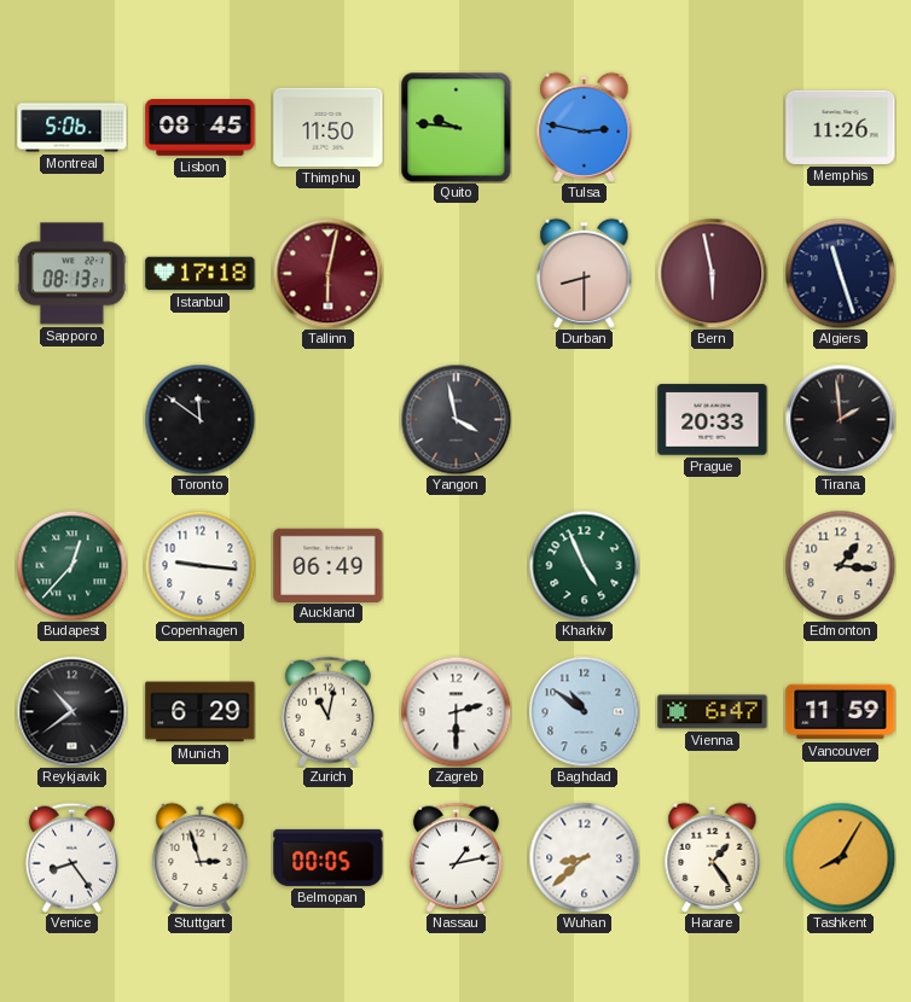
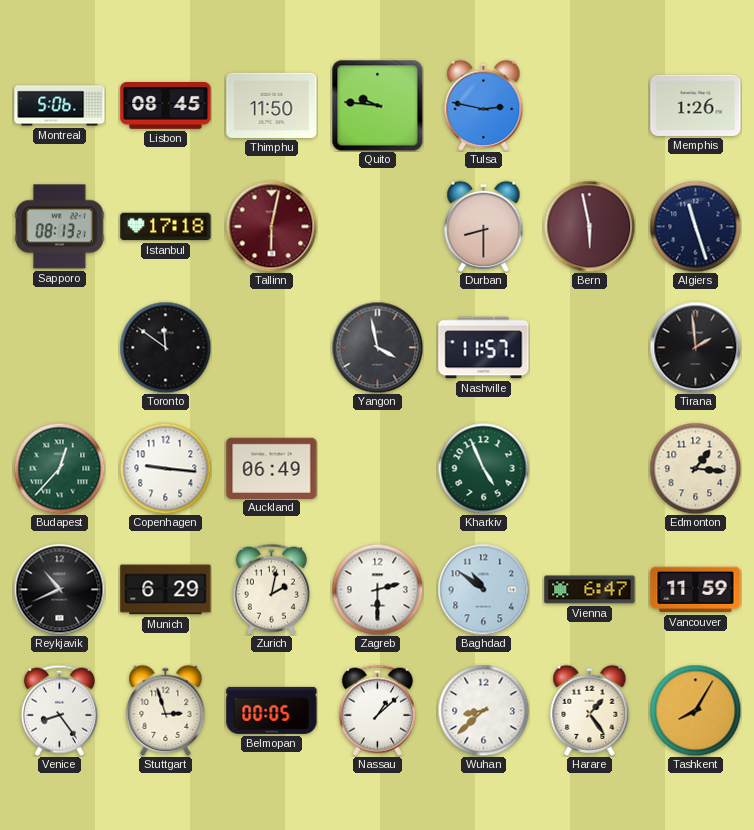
Memphis: 11:26 -> 1:26 (696, 105)
Nashville: none -> 11:57 (484, 348)
Prague: 20:33 -> none (713, 420)
Reykjavik: 10:39 -> 10:41 (59, 589)
Zurich: 11:02 -> 2:02 (271, 589)
Nassau: 1:13 -> 1:08 (377, 710)
